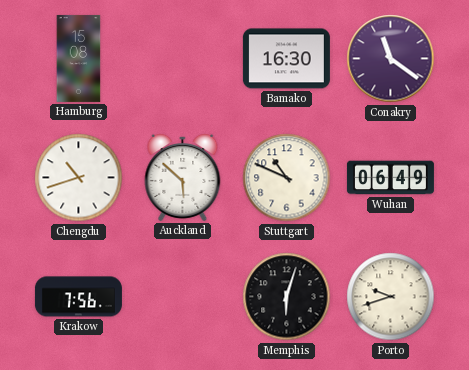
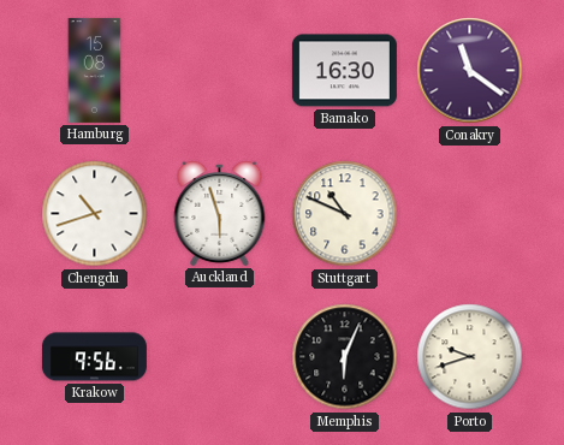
Auckland: 5:52 -> 5:57 (220, 213)
Wuhan: 06:49 -> none (390, 178)
Krakow: 7:56 -> 9:56 (94, 357)
Memphis: 6:03 -> 6:04 (345, 357)
